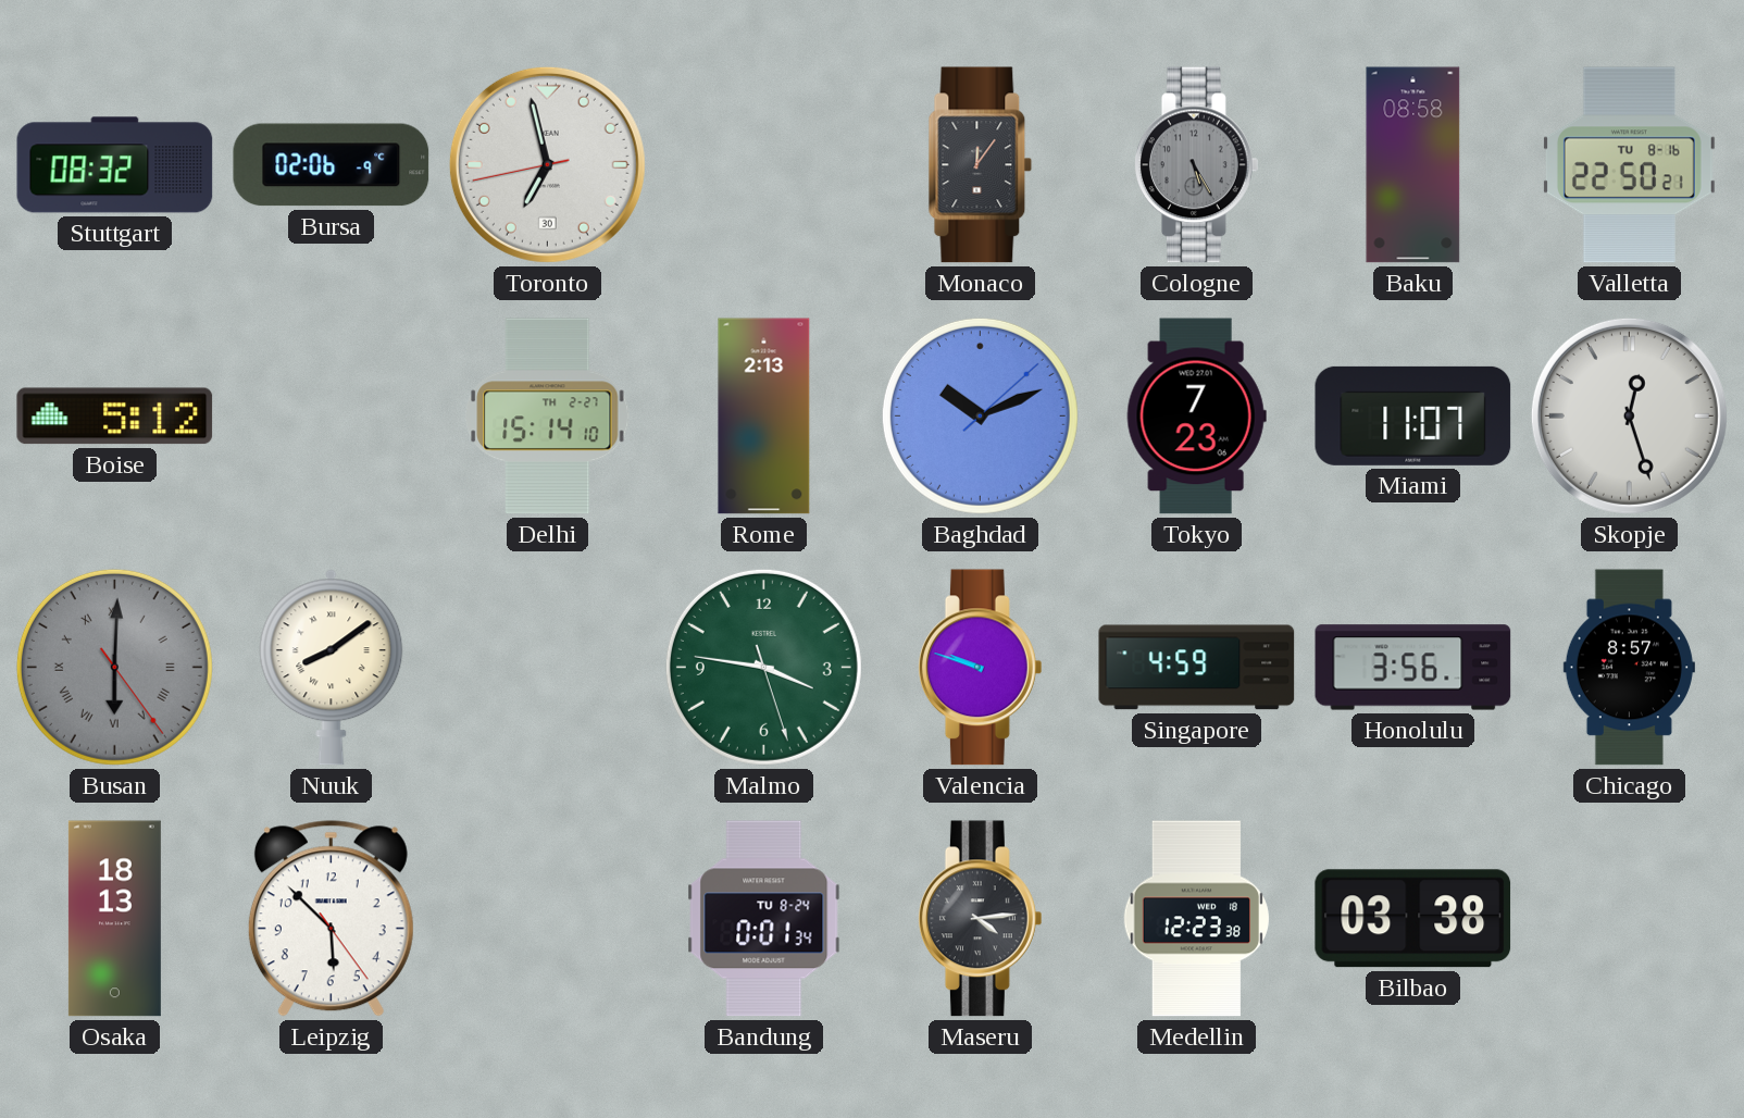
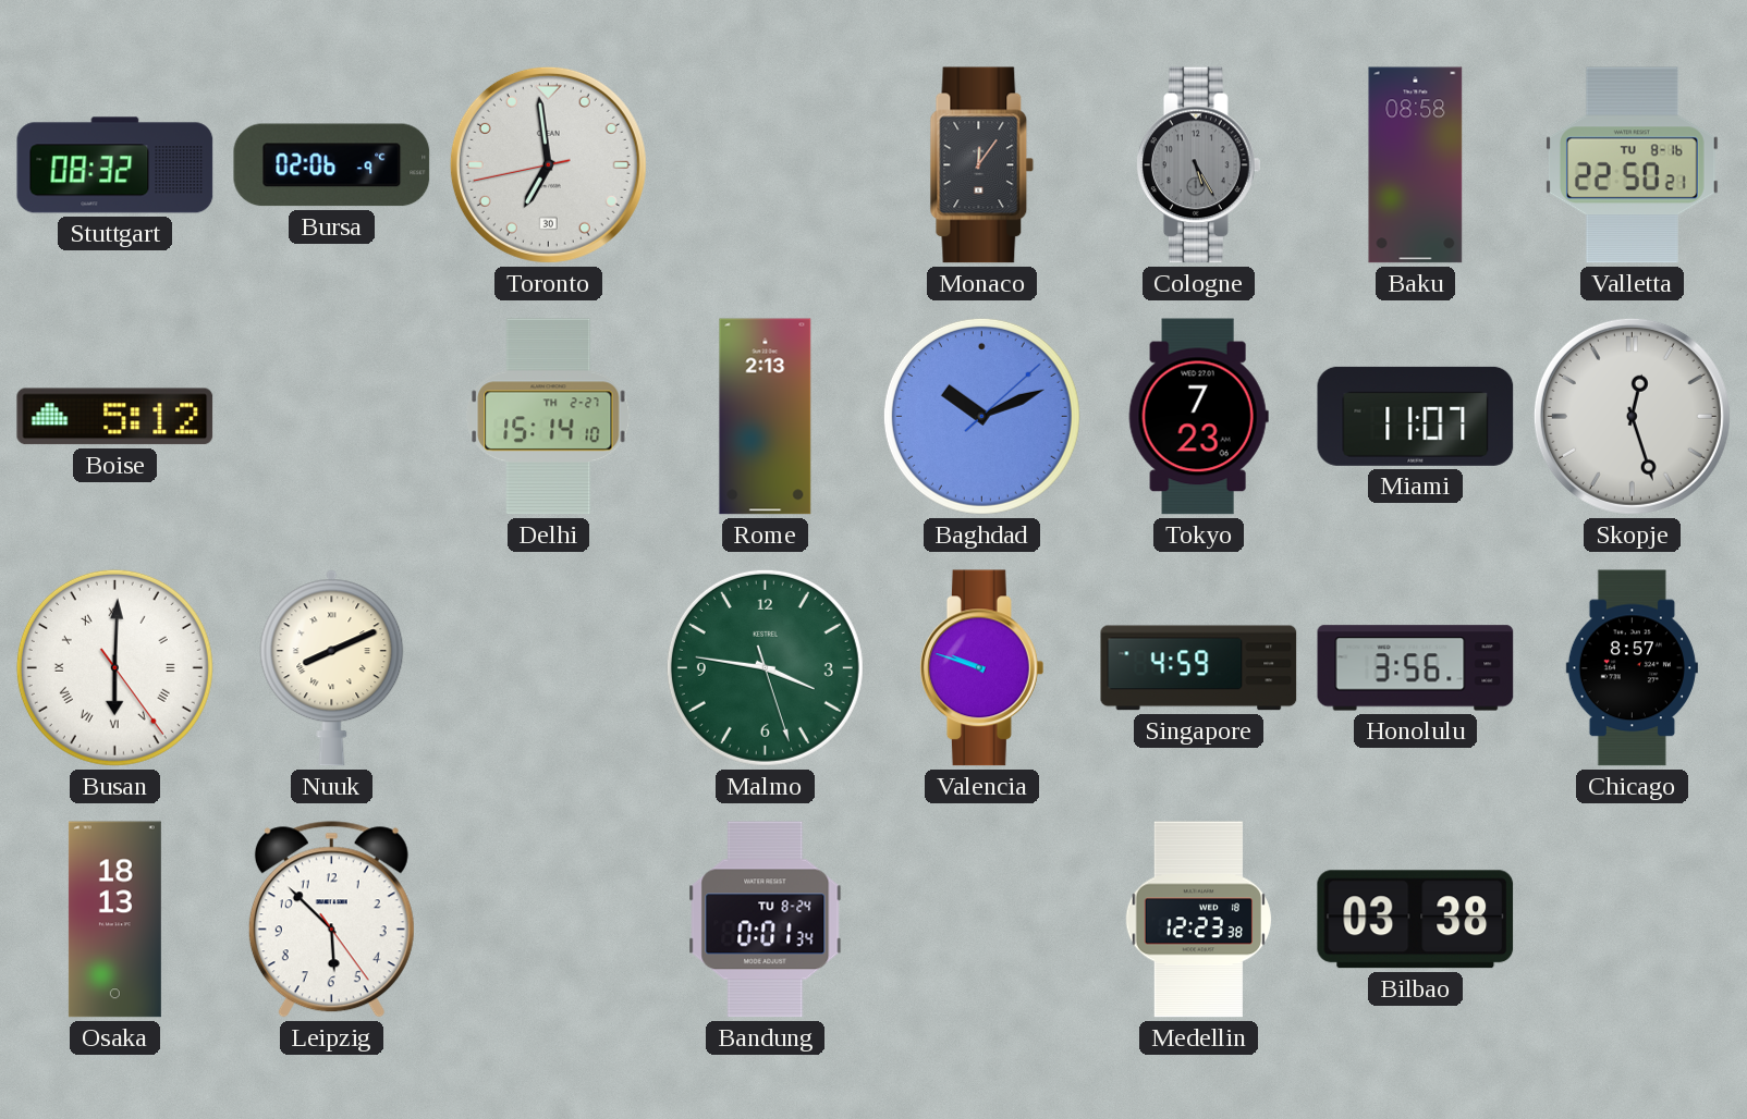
Toronto: 6:57 -> 6:58 (548, 164)
Busan dial: grey -> white (114, 667)
Nuuk: 8:09 -> 8:11 (332, 668)
Maseru: 4:14 -> none (980, 919)
